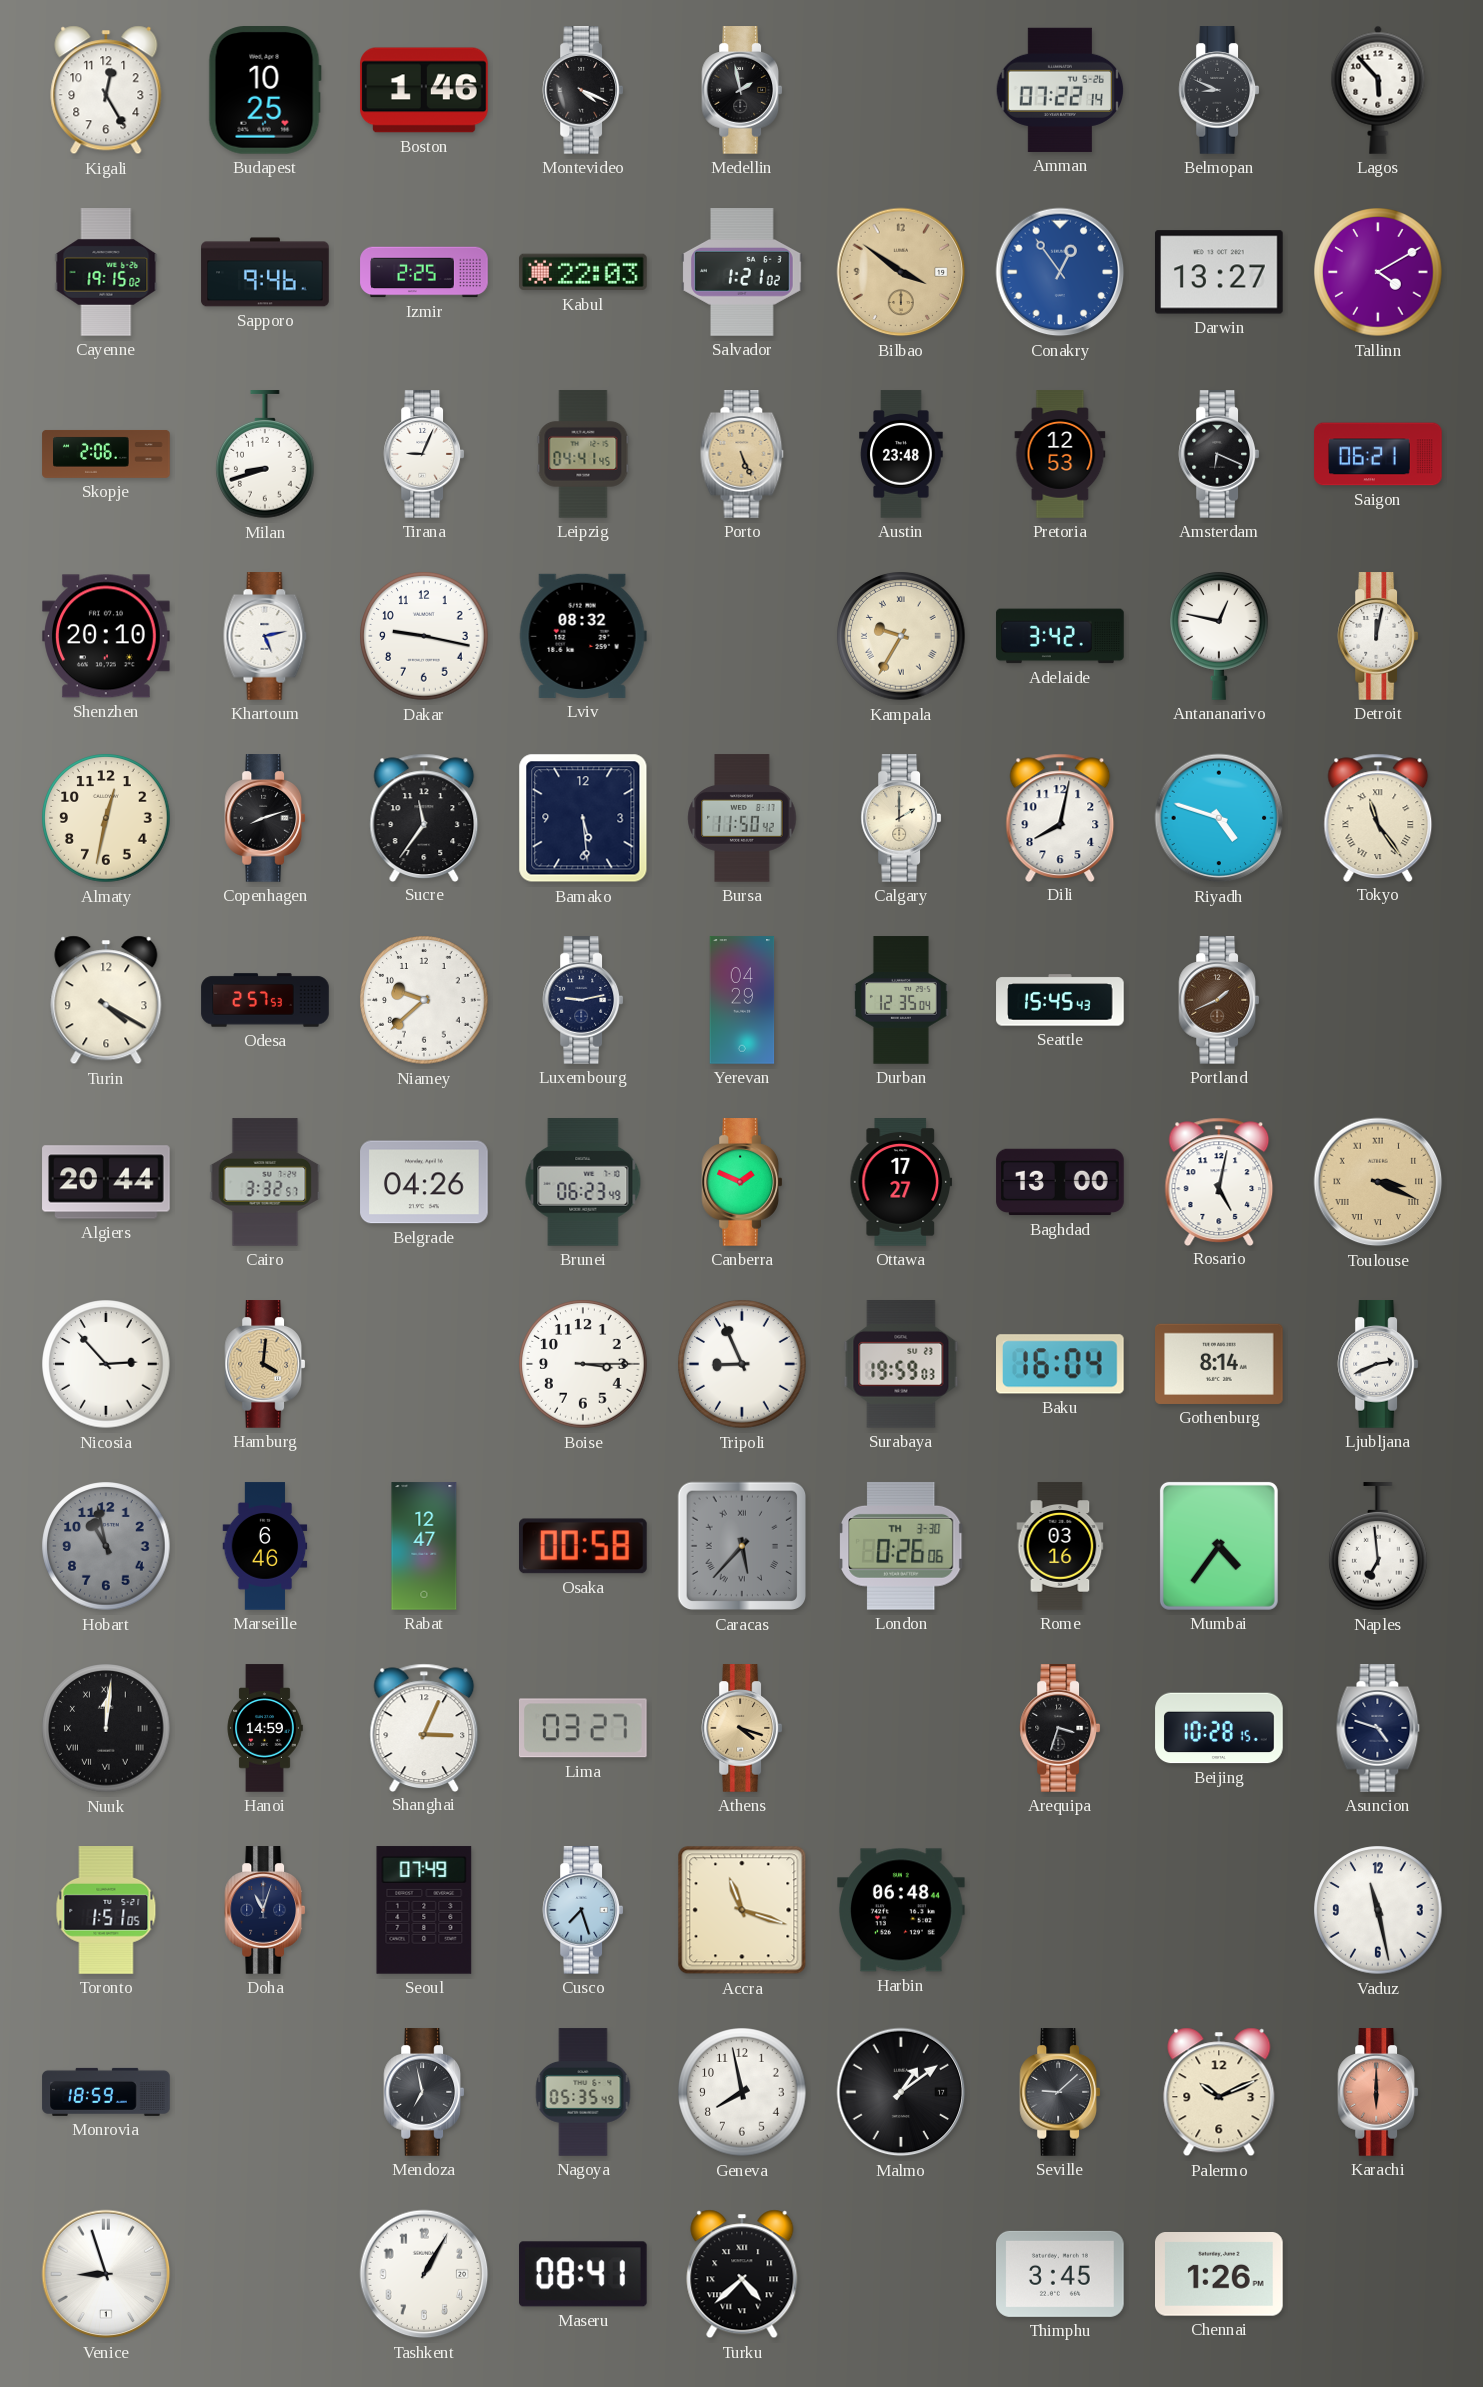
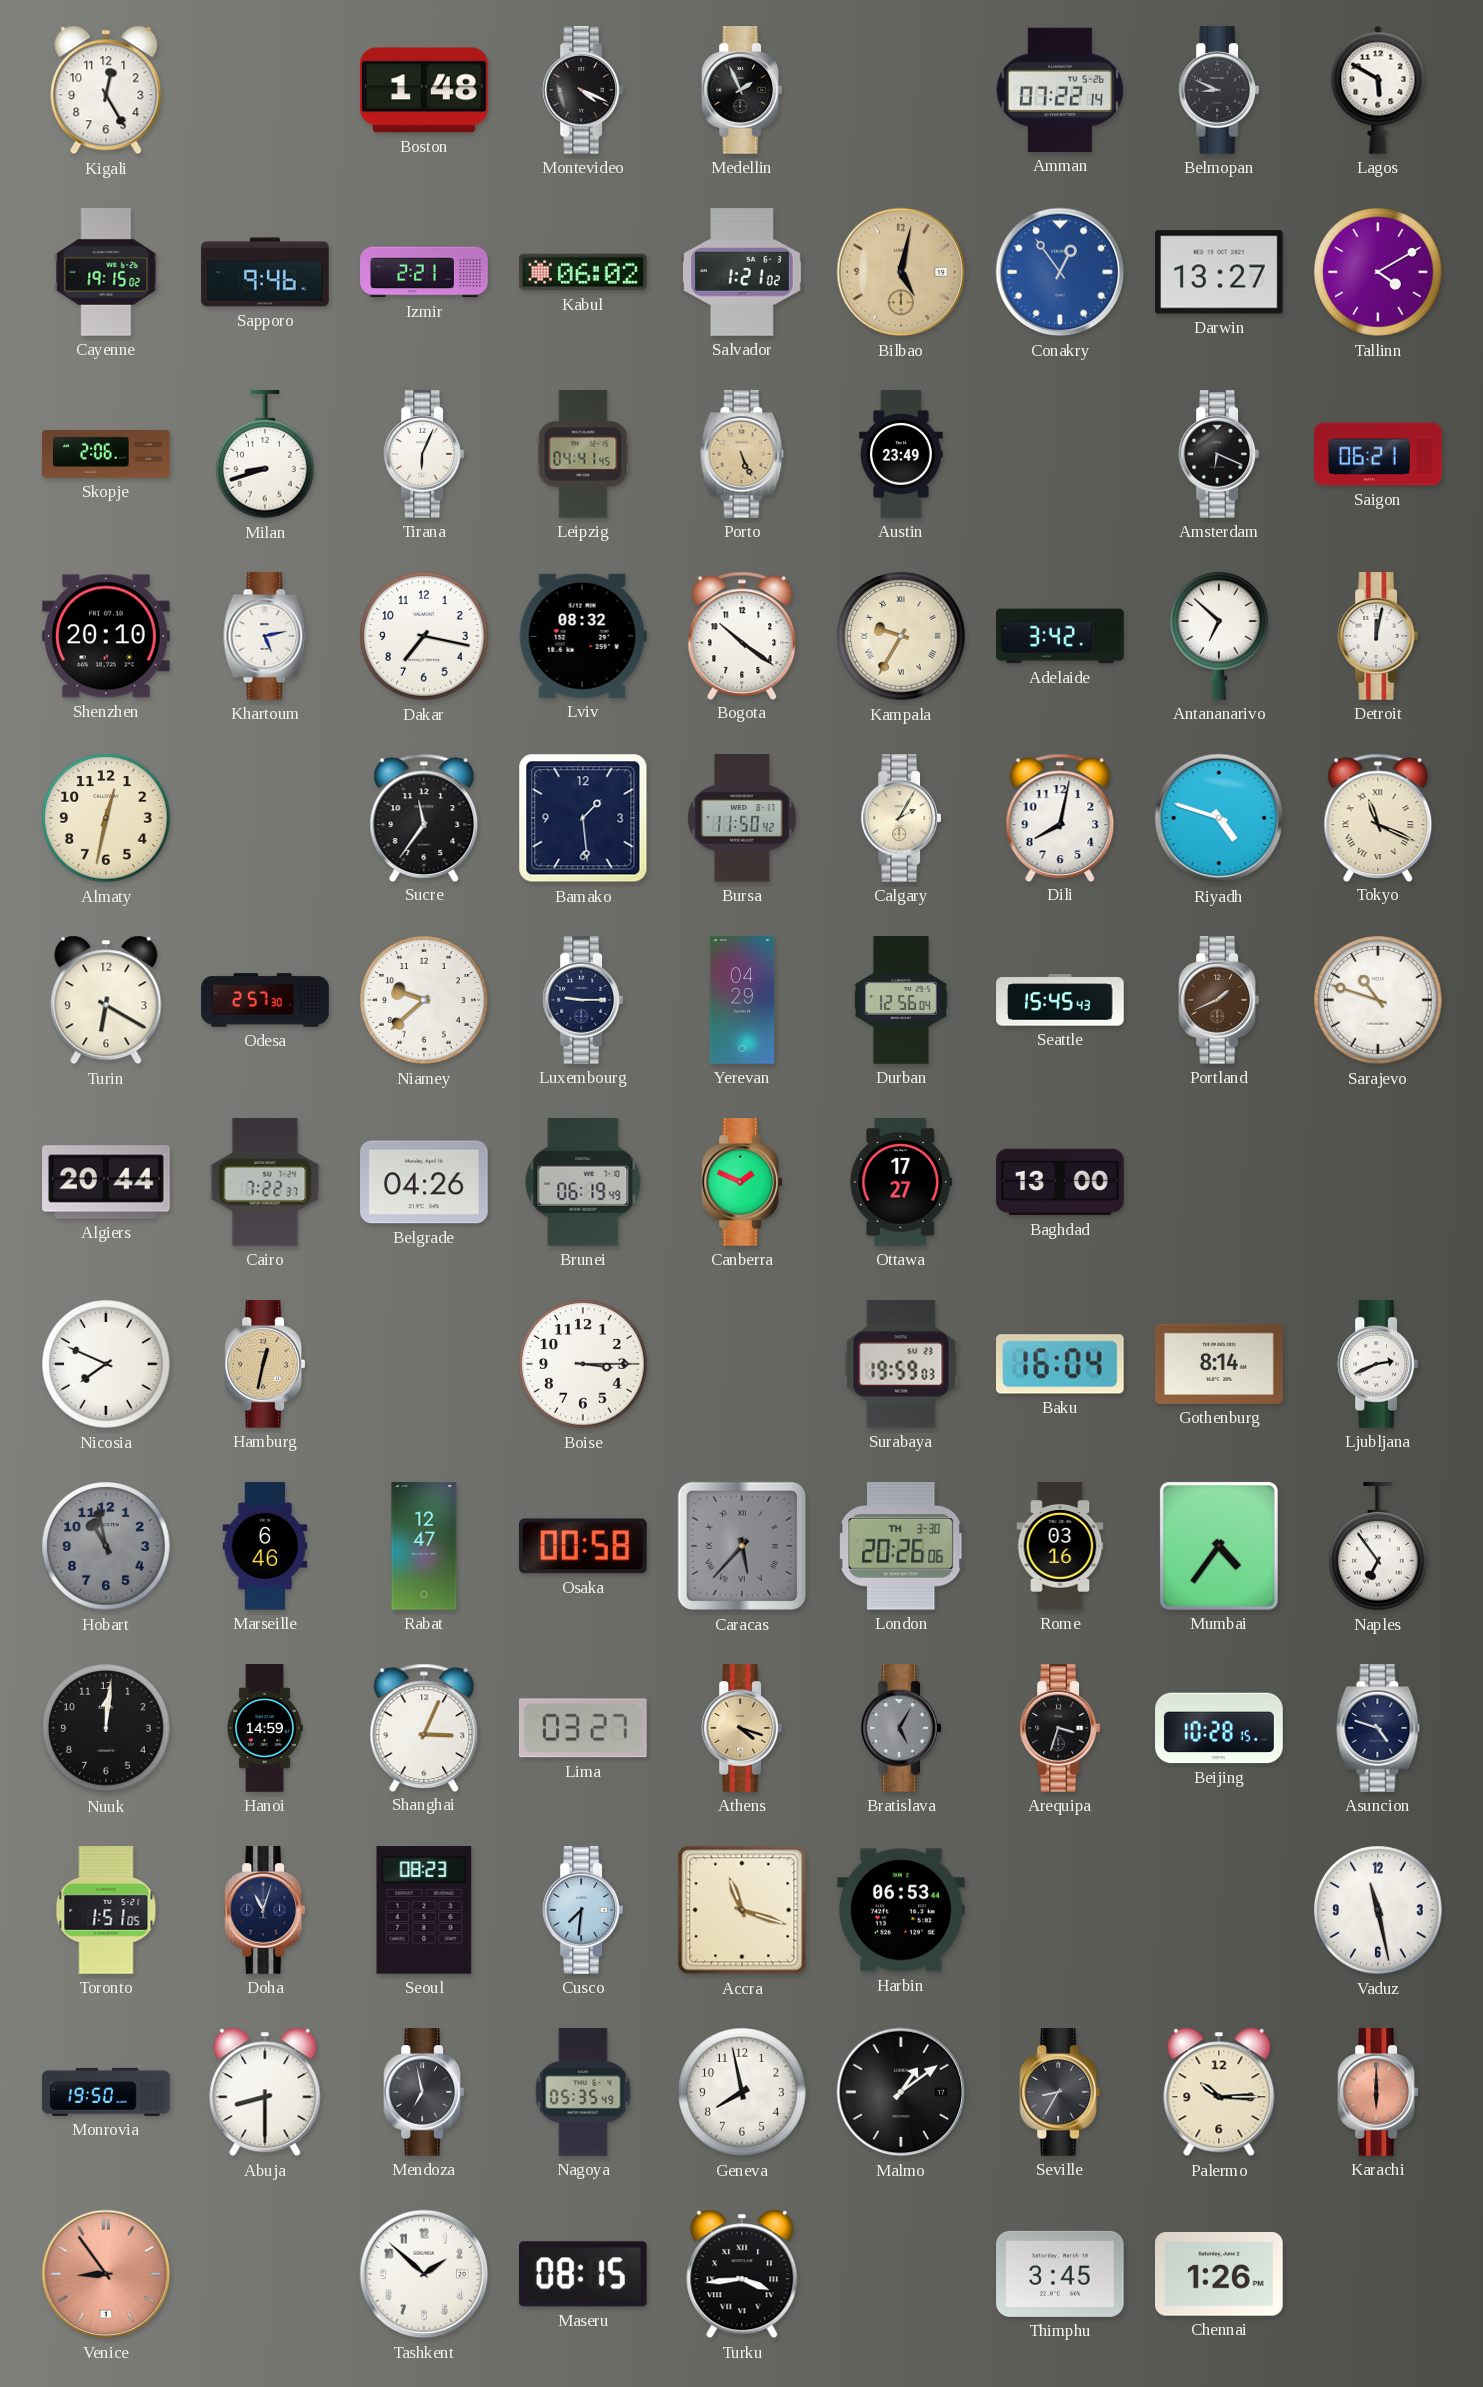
Budapest: 10:25 -> none (265, 91)
Boston: 1:46 -> 1:48 (424, 90)
Medellin: 1:58 -> 1:56 (742, 90)
Lagos: 5:53 -> 5:50 (1378, 90)
Izmir: 2:25 -> 2:21 (424, 272)
Kabul: 22:03 -> 06:02 (583, 272)
Bilbao: 3:51 -> 5:02 (901, 272)
Tirana: 9:04 -> 6:04 (424, 454)
Austin: 23:48 -> 23:49 (901, 454)
Pretoria: 12:53 -> none (1060, 454)
Dakar: 9:17 -> 7:17 (424, 636)
Bogota: none -> 10:21 (742, 635)
Antananarivo: 12:47 -> 6:52 (1220, 636)
Copenhagen: 8:12 -> none (265, 818)
Bamako: 5:29 -> 1:29 (583, 818)
Calgary: 2:00 -> 2:05 (901, 818)
Tokyo: 11:24 -> 11:19 (1378, 817)
Turin: 4:20 -> 6:20 (106, 1000)
Odesa: 2:57:53 -> 2:57:30 (265, 1000)
Luxembourg: 9:13 -> 9:15 (583, 1000)
Durban: 12:35 -> 12:56 (901, 1000)
Sarajevo: none -> 10:48 (1378, 1000)
Cairo: 3:32 -> 7:22 (265, 1182)
Brunei: 06:23 -> 06:19 (583, 1182)
Rosario: 5:02 -> none (1219, 1181)
Toulouse: 3:19 -> none (1378, 1182)
Nicosia: 2:53 -> 7:49 (106, 1364)
Hamburg: 4:01 -> 12:32 (265, 1364)
Tripoli: 8:56 -> none (742, 1364)
London: 0:26 -> 20:26 (901, 1546)
Naples: 6:59 -> 6:54 (1379, 1547)
Nuuk numerals: Roman -> Arabic (106, 1728)
Bratislava: none -> 5:05 (901, 1728)
Seoul: 07:49 -> 08:23 (424, 1910)
Cusco: 7:27 -> 7:31 (583, 1910)
Harbin: 06:48 -> 06:53 (902, 1910)
Monrovia: 18:59 -> 19:50 (106, 2092)
Abuja: none -> 8:30 (265, 2092)
Seville: 9:08 -> 8:35 (1060, 2092)
Palermo: 10:11 -> 10:15 (1219, 2092)
Venice: 8:57 -> 8:54 (106, 2274)
Venice dial: white -> salmon (106, 2274)
Tashkent: 1:05 -> 1:52 (424, 2274)
Maseru: 08:41 -> 08:15 (584, 2274)
Turku: 4:38 -> 3:44 (742, 2274)
